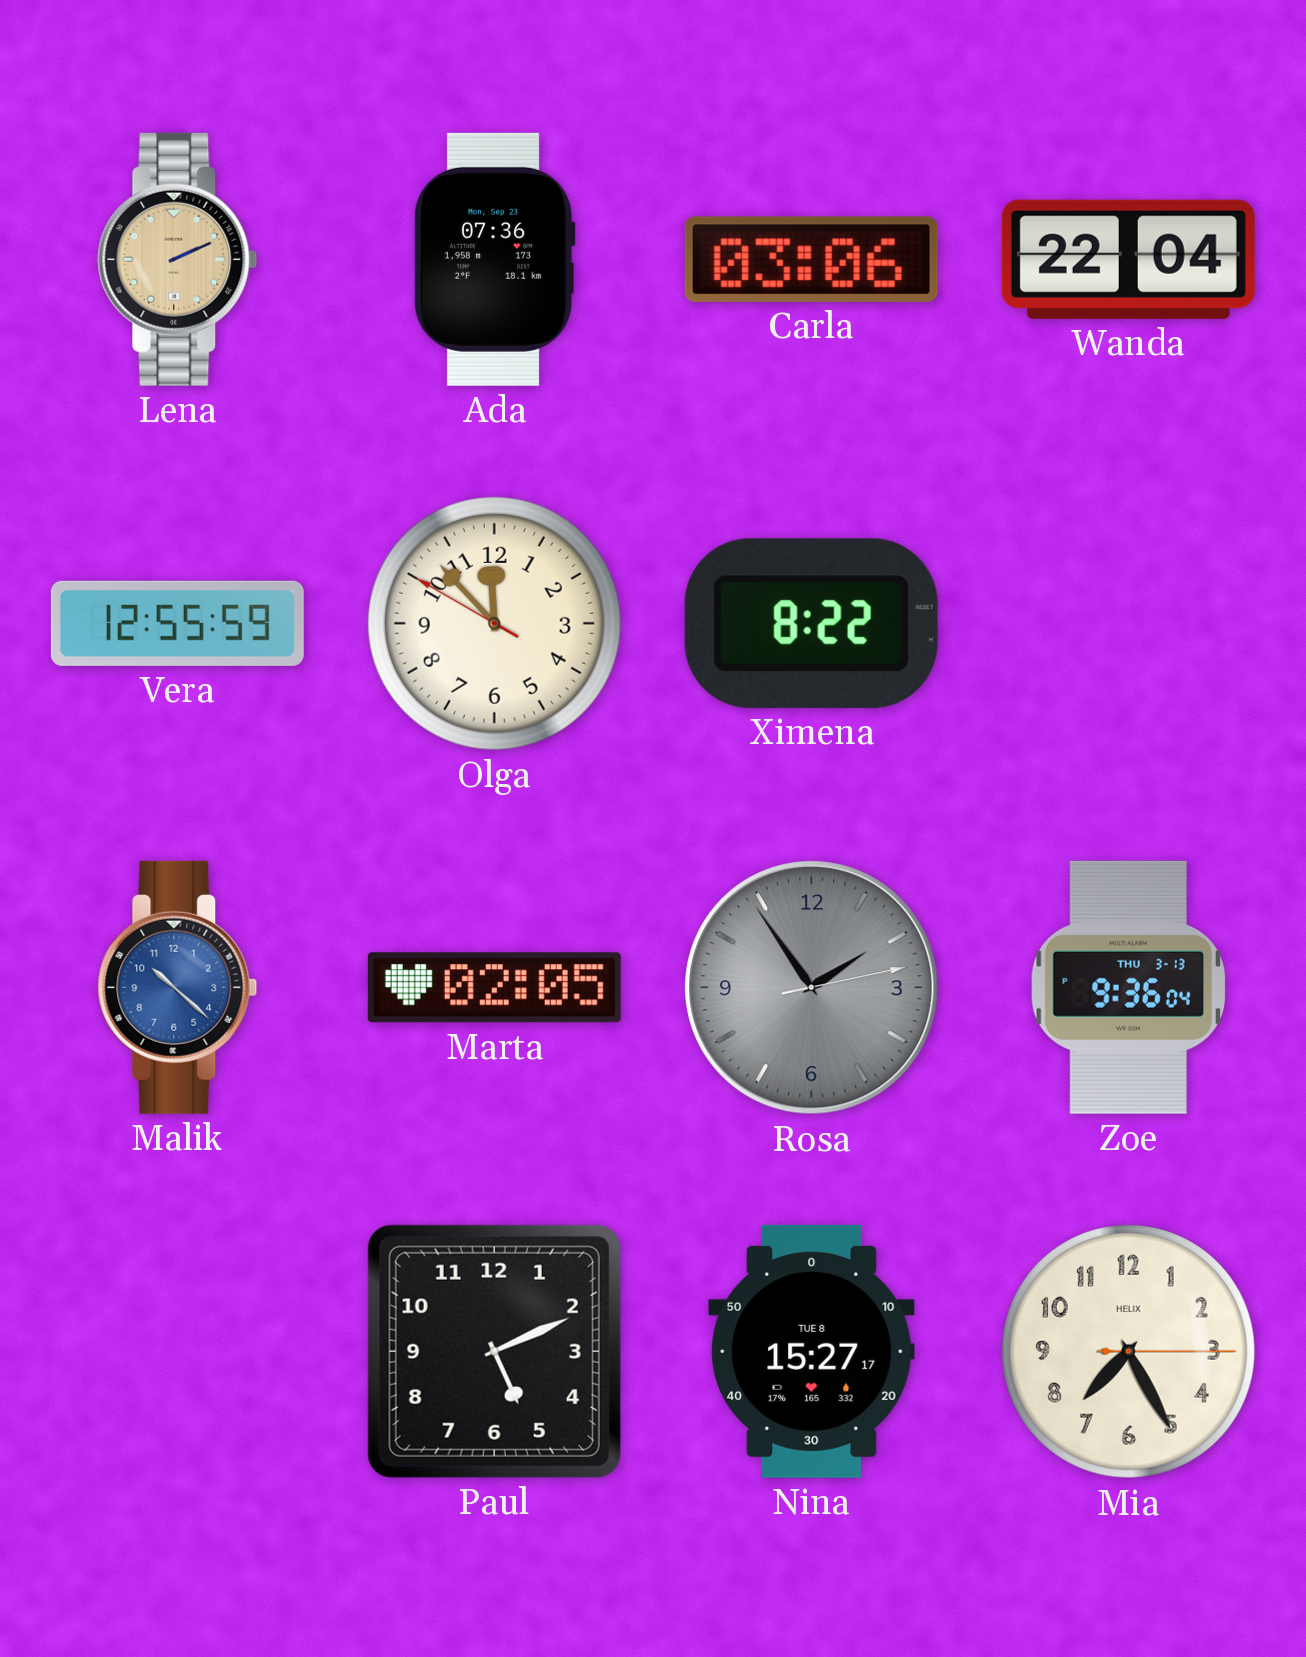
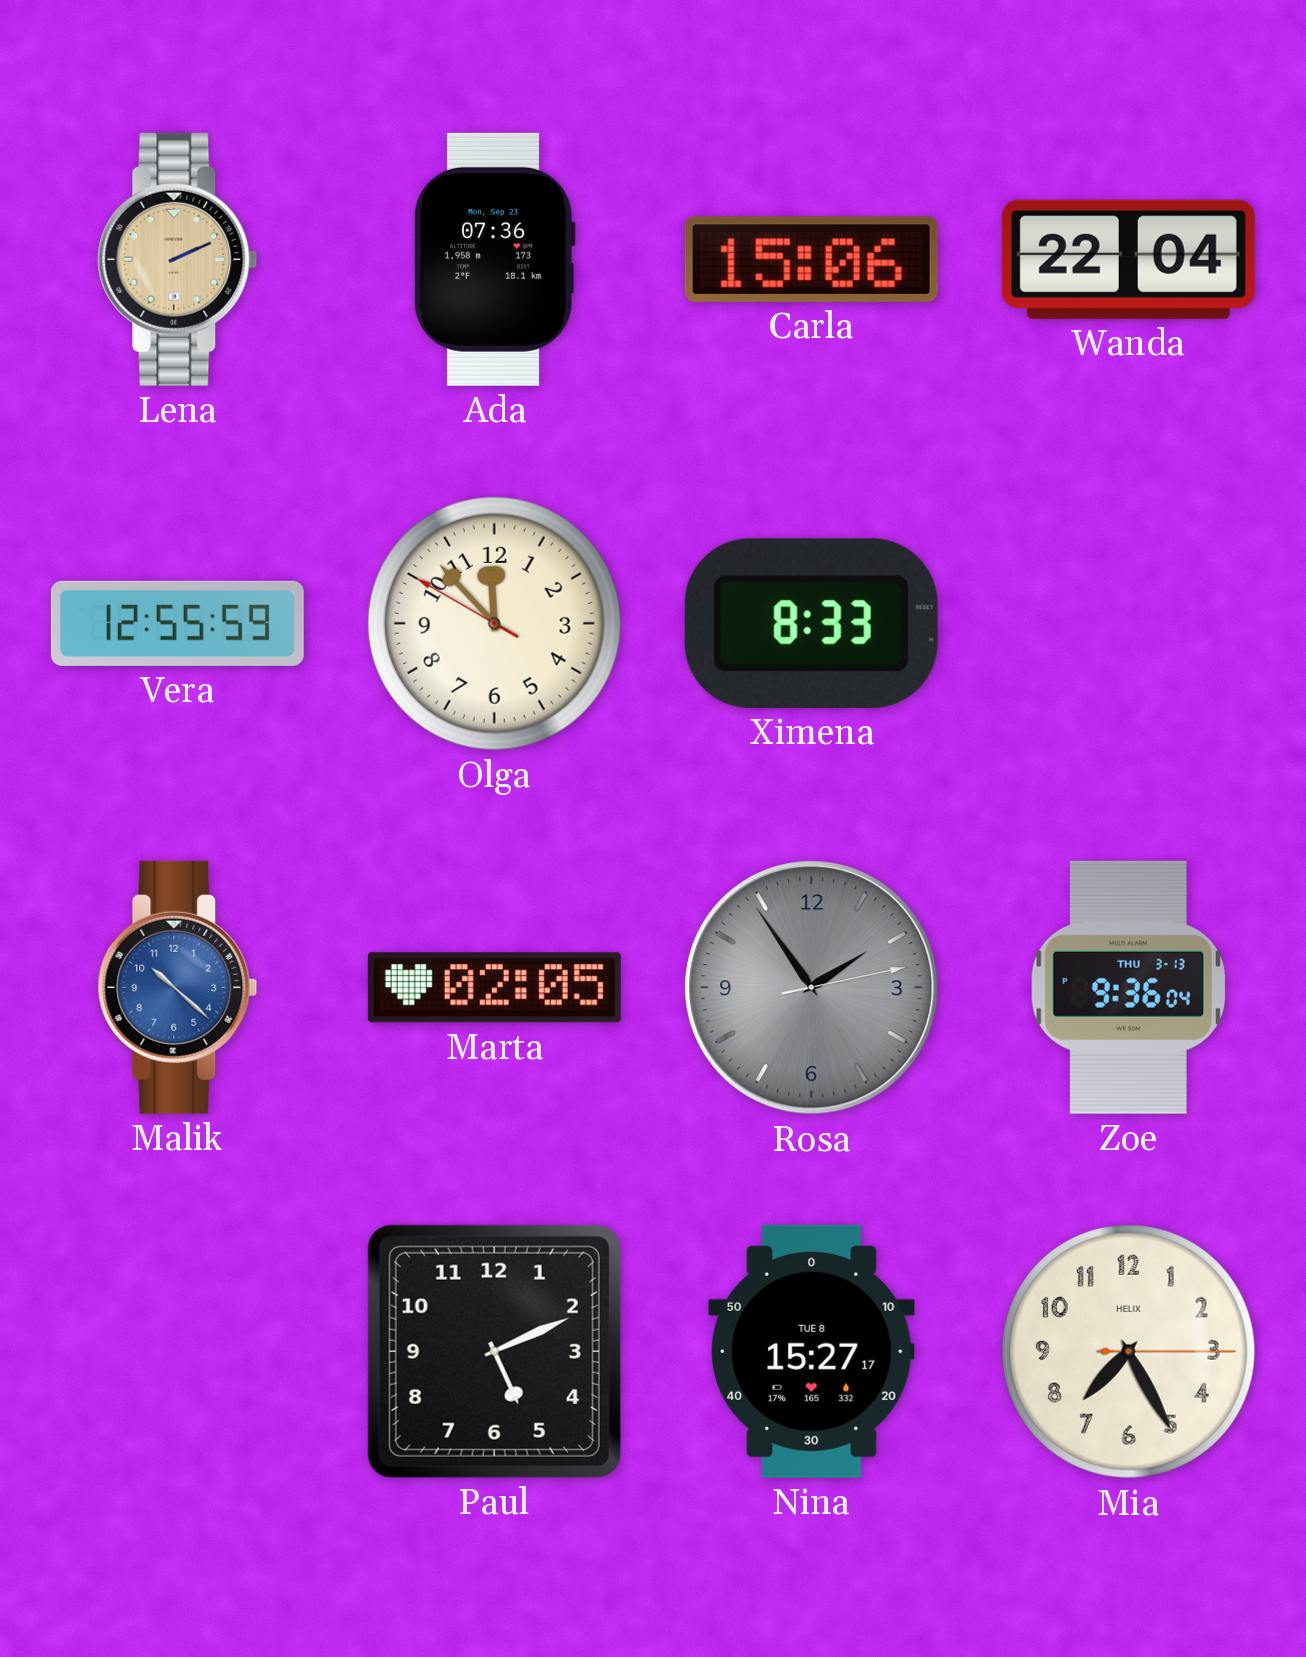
Carla: 03:06 -> 15:06 (811, 259)
Ximena: 8:22 -> 8:33 (811, 623)
